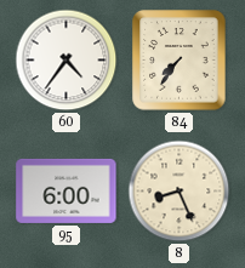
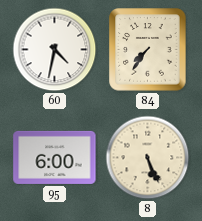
60: 4:36 -> 4:32 (55, 50)
8: 8:26 -> 5:26 (148, 158)
